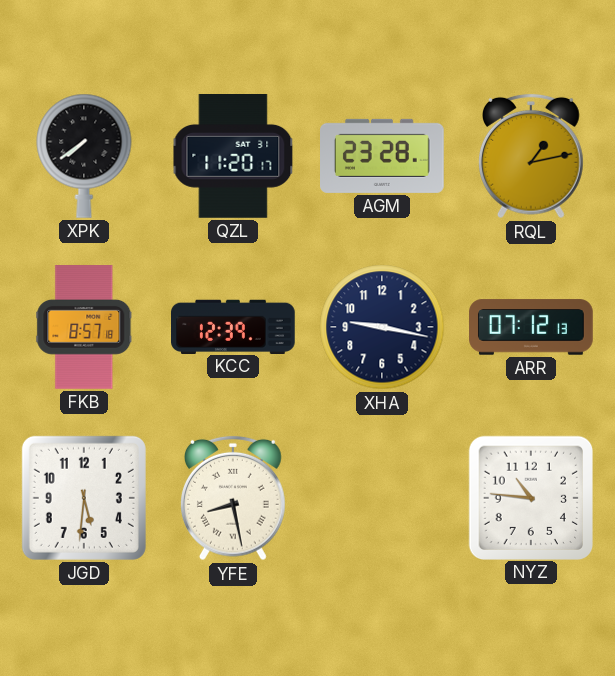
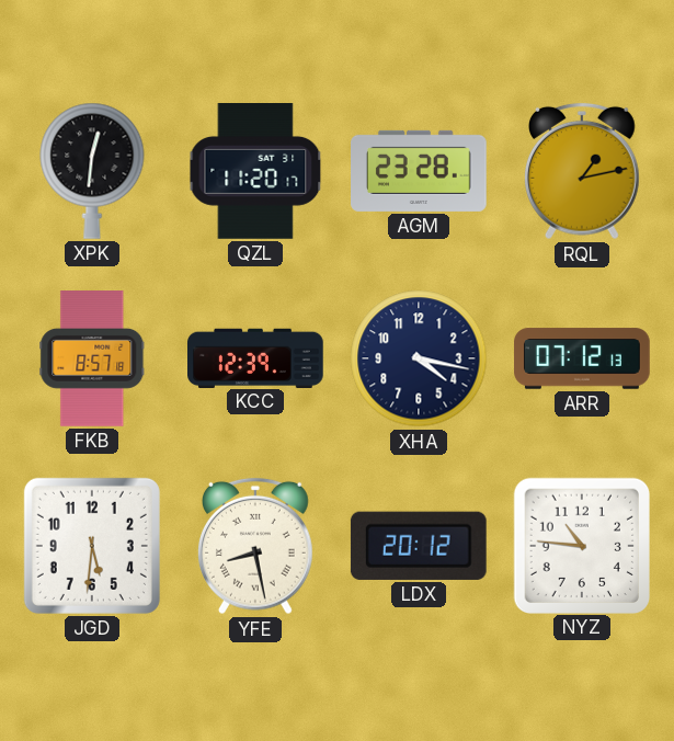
XPK: 7:39 -> 12:31 (92, 171)
XHA: 9:17 -> 4:17 (419, 358)
LDX: none -> 20:12 (419, 546)
